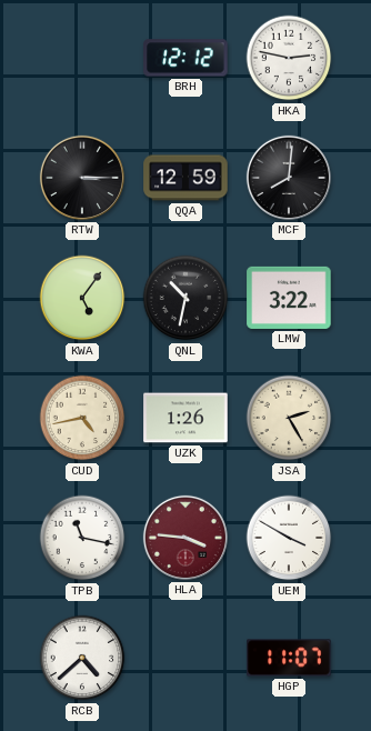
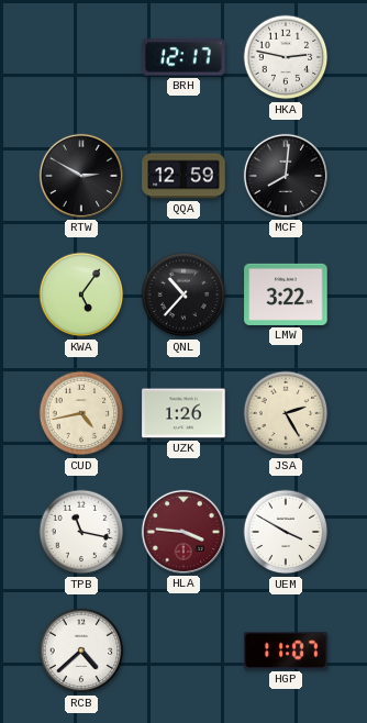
BRH: 12:12 -> 12:17 (183, 57)
RTW: 3:15 -> 2:50 (81, 176)
QNL: 10:32 -> 10:37 (183, 294)
